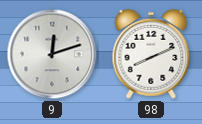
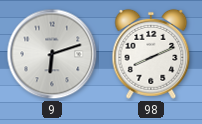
9: 12:12 -> 6:12 (52, 54)
